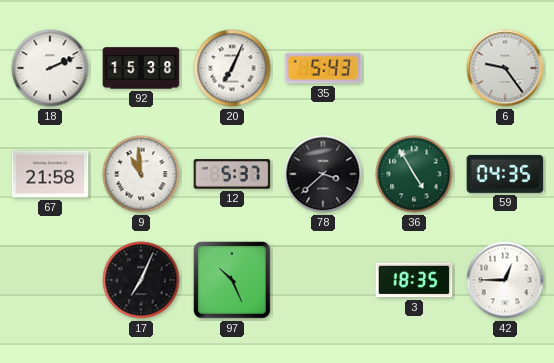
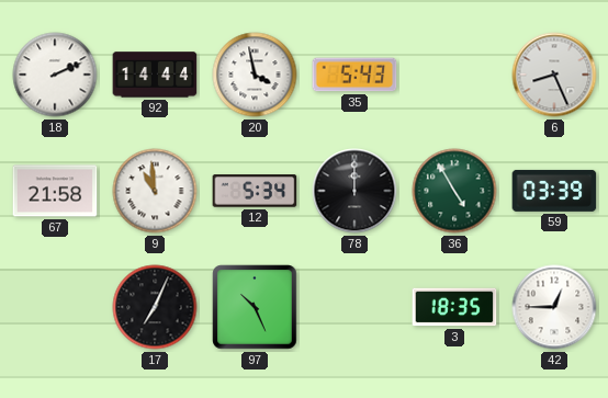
92: 15:38 -> 14:44 (155, 75)
20: 7:04 -> 3:58 (255, 75)
6: 9:24 -> 8:26 (554, 75)
12: 5:37 -> 5:34 (255, 191)
78: 3:38 -> 12:00 (354, 191)
59: 04:35 -> 03:39 (554, 191)
